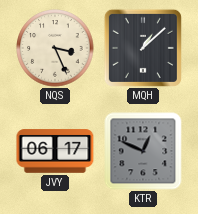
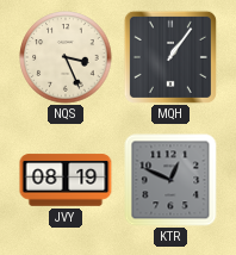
MQH: 1:08 -> 1:06 (170, 57)
JVY: 06:17 -> 08:19 (66, 180)
